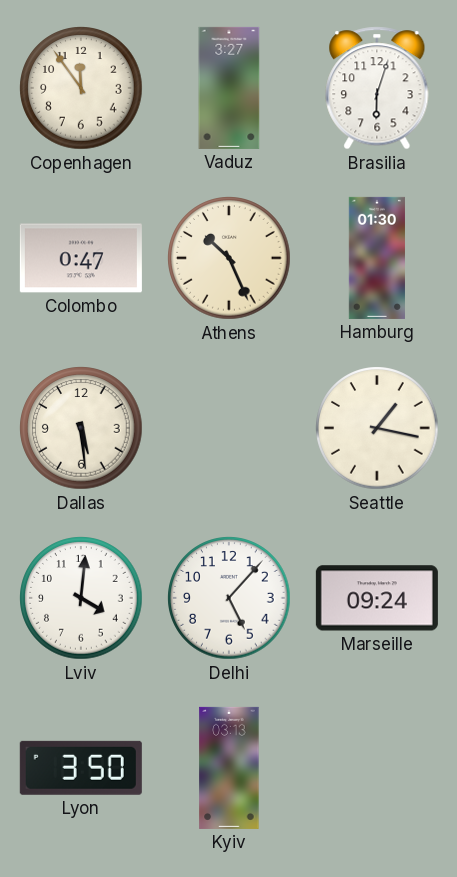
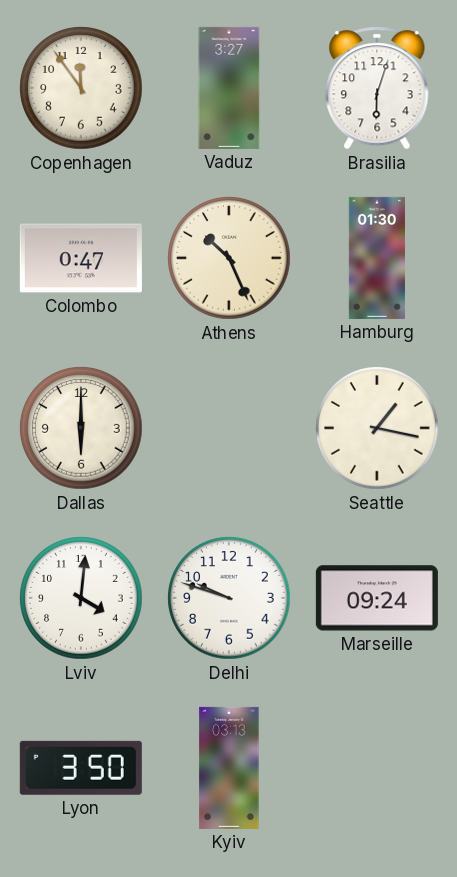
Dallas: 5:29 -> 6:00 (81, 428)
Delhi: 5:07 -> 9:48 (229, 598)
